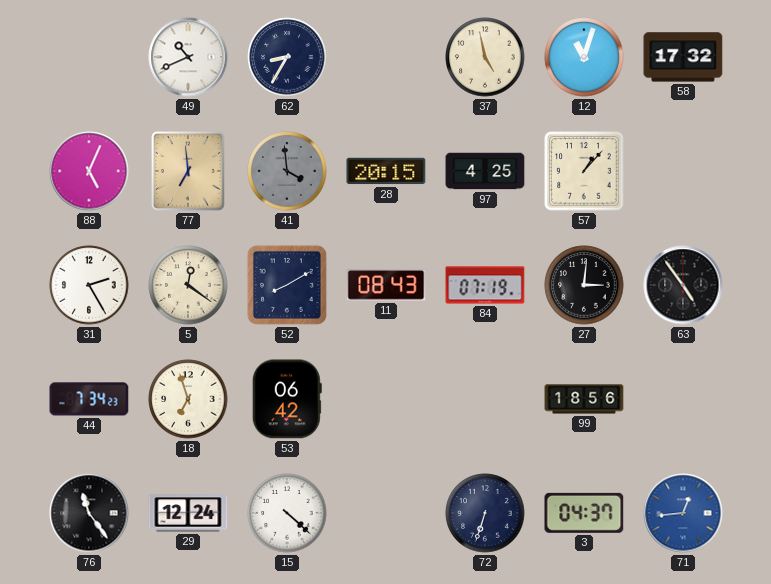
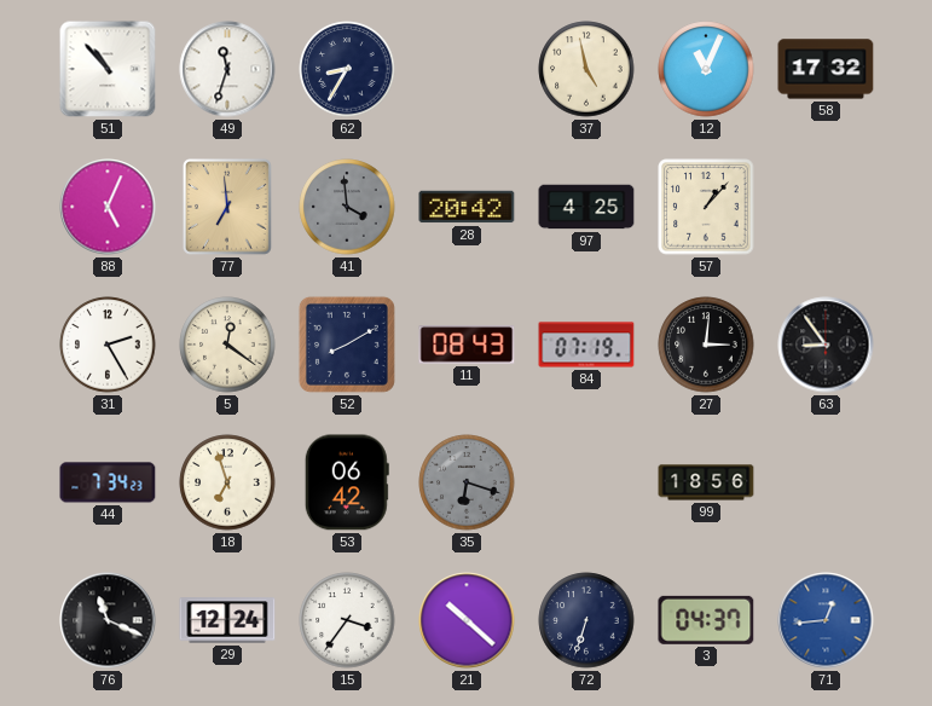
51: none -> 10:53 (108, 69)
49: 10:41 -> 11:33 (227, 69)
12: 11:03 -> 11:04 (706, 69)
28: 20:15 -> 20:42 (467, 207)
63: 4:54 -> 8:54 (826, 345)
35: none -> 6:18 (467, 482)
76: 11:24 -> 11:19 (108, 620)
15: 4:22 -> 3:36 (347, 620)
21: none -> 10:22 (467, 620)
